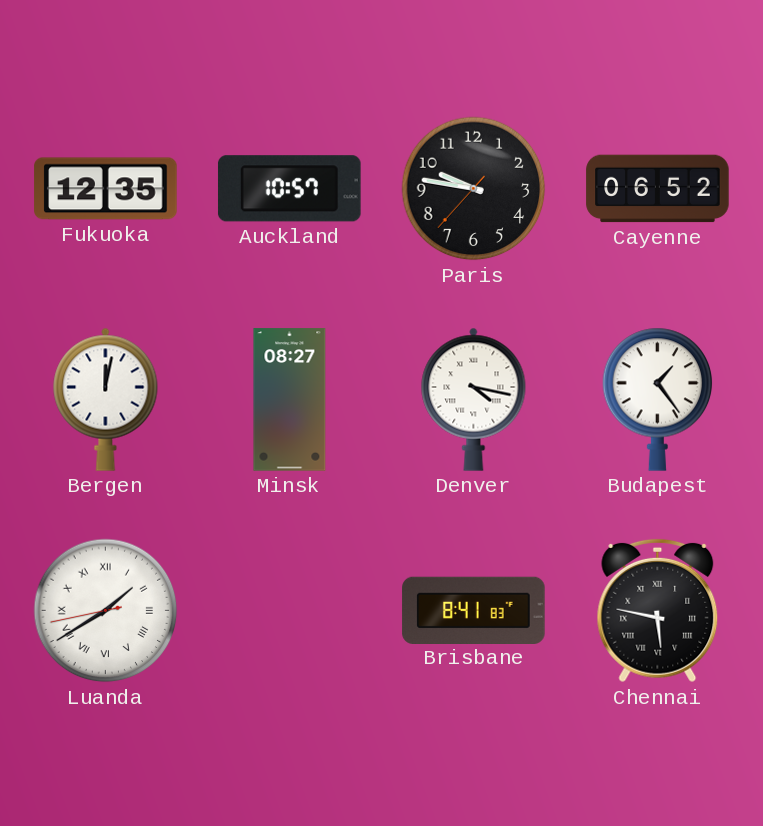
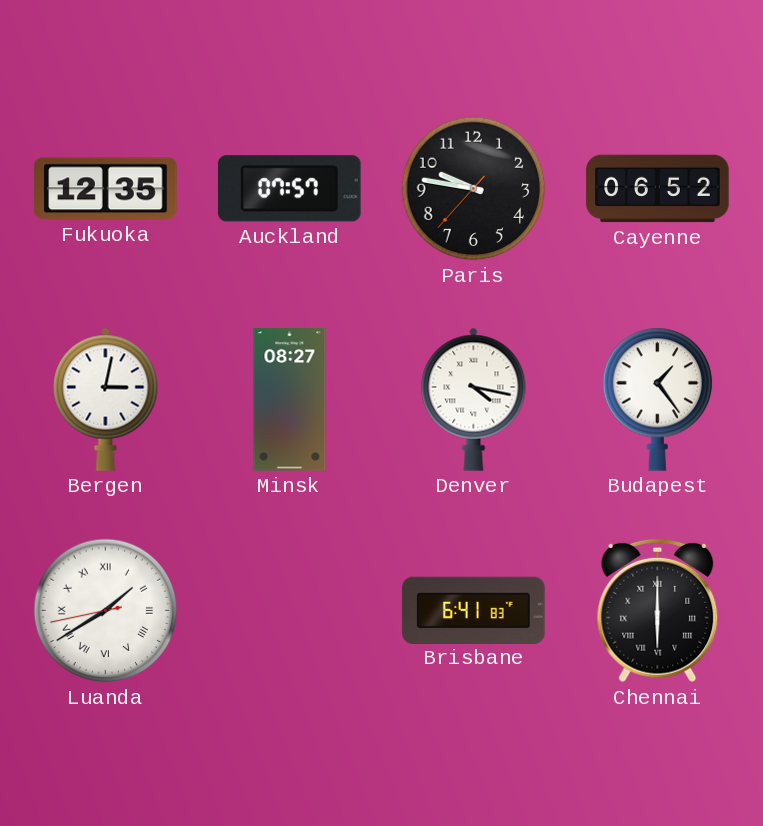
Auckland: 10:57 -> 07:57 (290, 189)
Bergen: 12:02 -> 3:02 (106, 399)
Brisbane: 8:41 -> 6:41 (474, 610)
Chennai: 5:47 -> 6:00 (658, 611)
